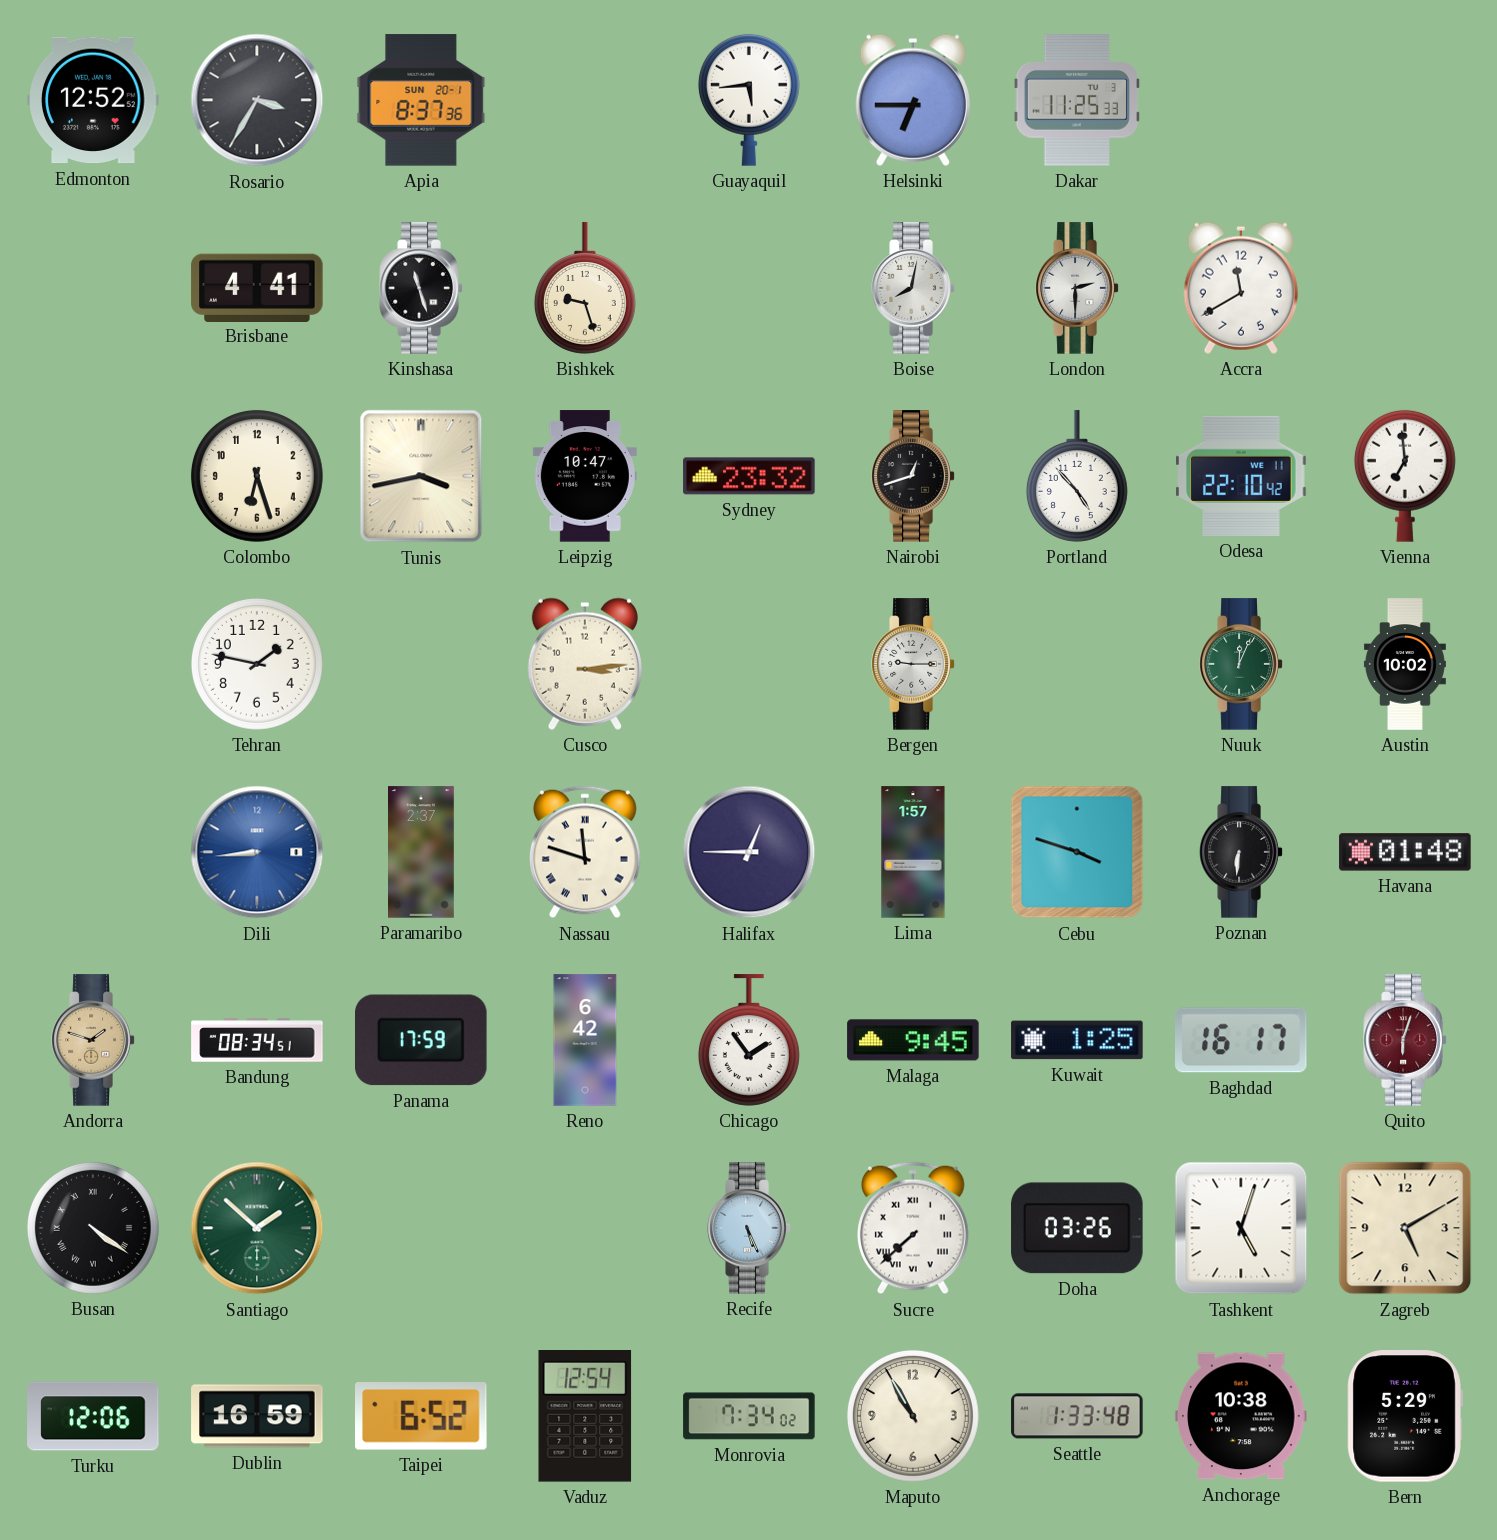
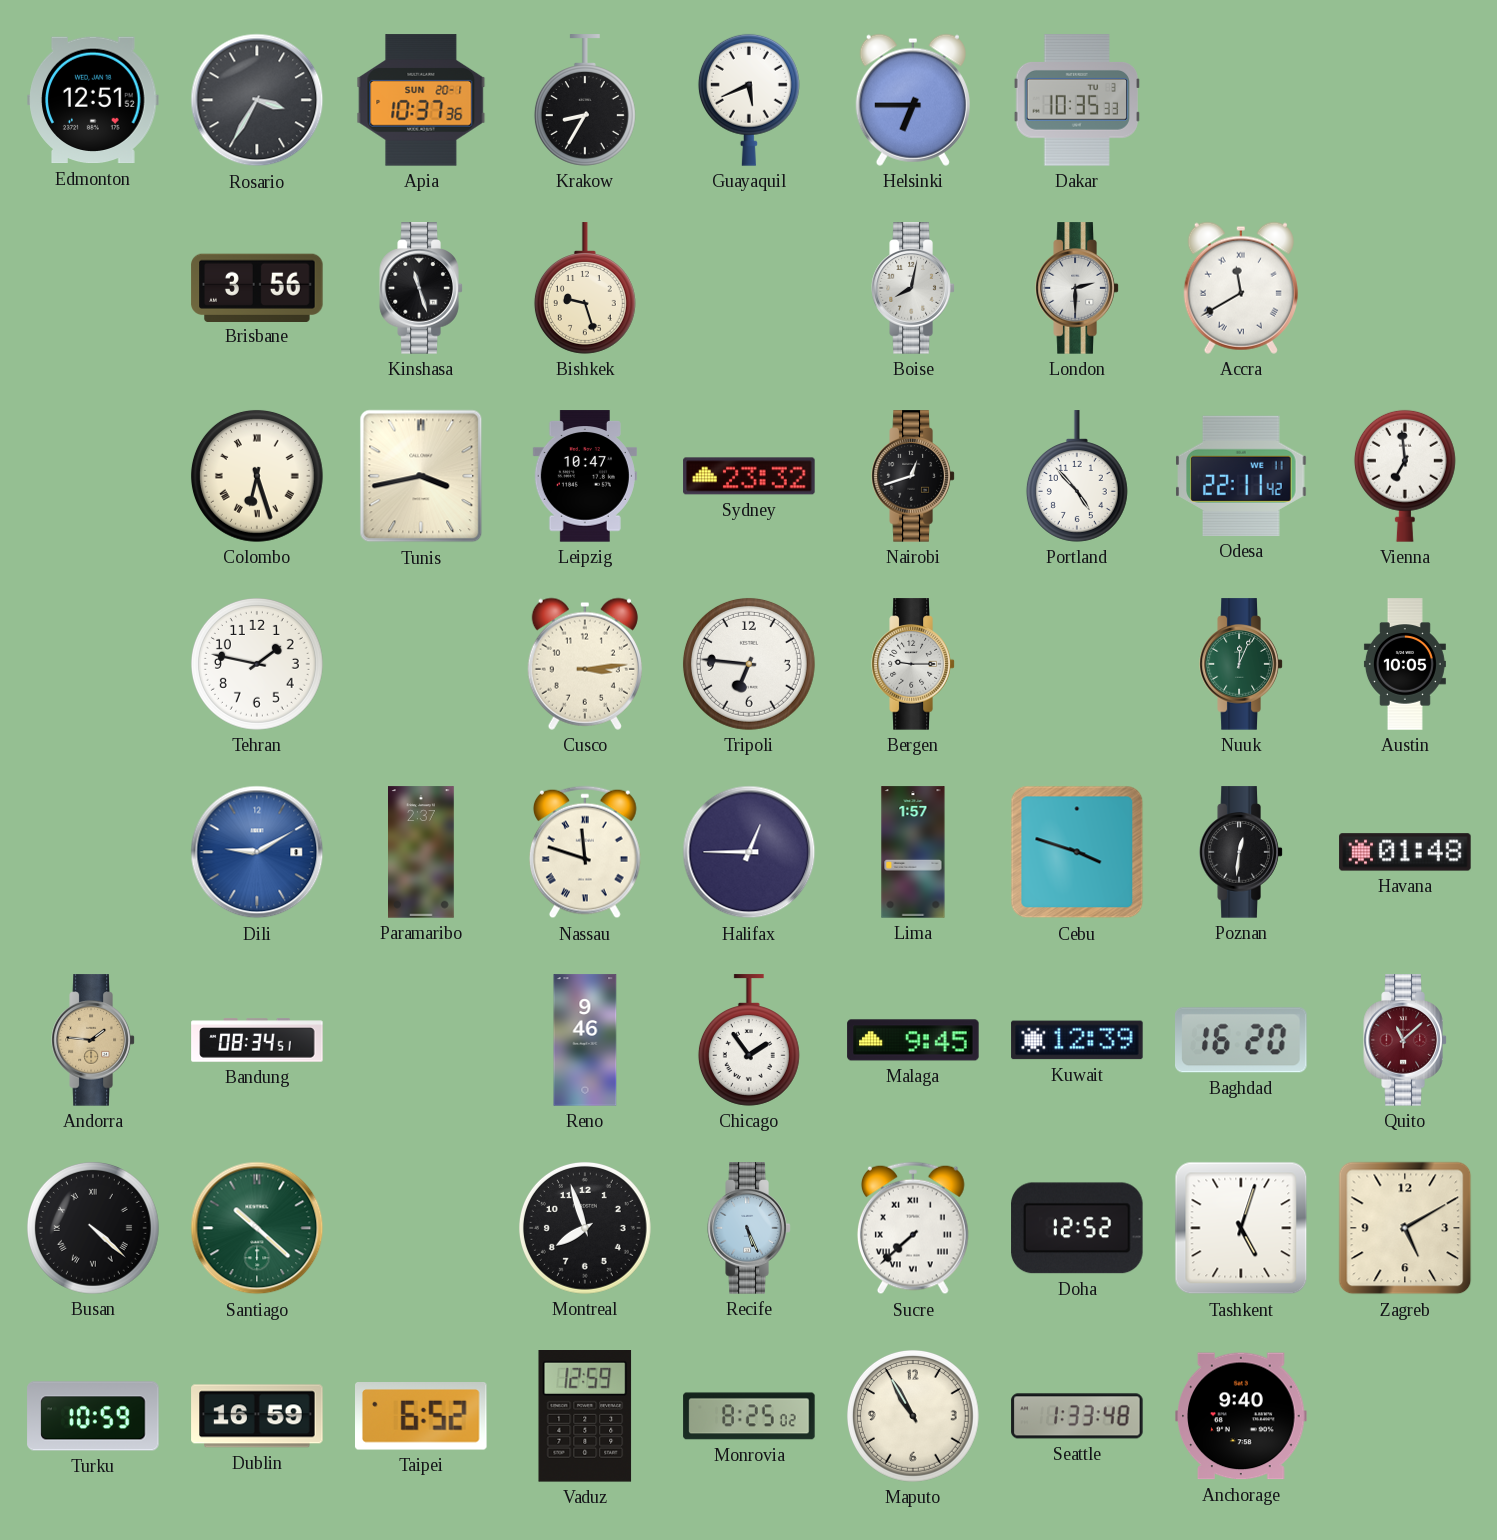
Edmonton: 12:52 -> 12:51 (93, 100)
Apia: 8:37 -> 10:37 (421, 100)
Krakow: none -> 8:35 (585, 100)
Guayaquil: 5:44 -> 5:41 (749, 100)
Dakar: 11:25 -> 10:35 (1076, 100)
Brisbane: 4:41 -> 3:56 (257, 287)
Accra numerals: Arabic -> Roman (1241, 288)
Colombo numerals: Arabic -> Roman (257, 476)
Odesa: 22:10 -> 22:11 (1241, 476)
Tripoli: none -> 6:46 (749, 664)
Austin: 10:02 -> 10:05 (1405, 664)
Dili: 8:44 -> 9:10 (257, 852)
Poznan: 6:31 -> 12:31 (1241, 852)
Andorra: 1:48 -> 1:46 (93, 1040)
Panama: 17:59 -> none (422, 1040)
Reno: 6:42 -> 9:46 (585, 1040)
Kuwait: 1:25 -> 12:39 (1077, 1040)
Baghdad: 16:17 -> 16:20 (1241, 1040)
Quito: 6:03 -> 11:08 (1405, 1040)
Busan: 4:21 -> 4:22 (93, 1228)
Santiago: 1:52 -> 10:22 (257, 1228)
Montreal: none -> 7:57 (585, 1228)
Doha: 03:26 -> 12:52 (1077, 1228)
Turku: 12:06 -> 10:59 (93, 1416)
Vaduz: 12:54 -> 12:59 (585, 1417)
Monrovia: 7:34 -> 8:25 (749, 1416)
Anchorage: 10:38 -> 9:40 (1241, 1416)
Bern: 5:29 -> none (1405, 1416)
